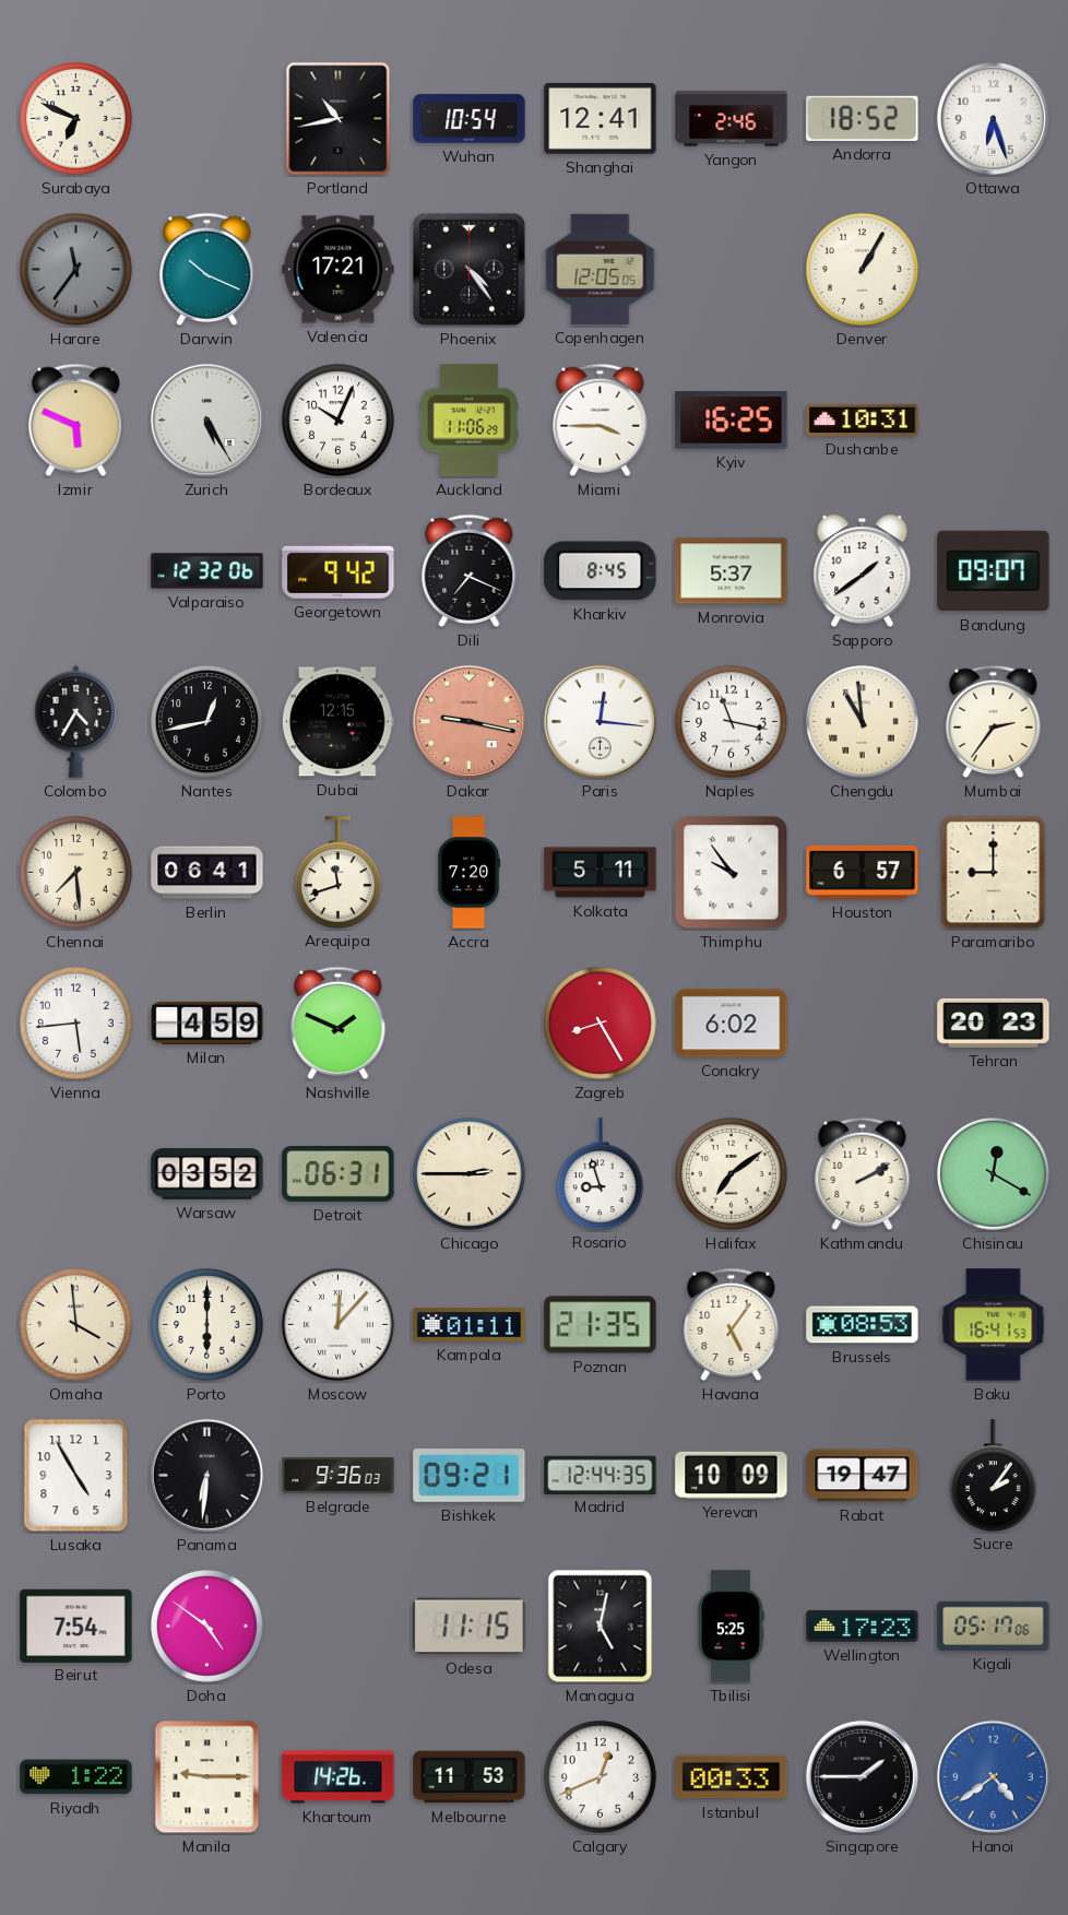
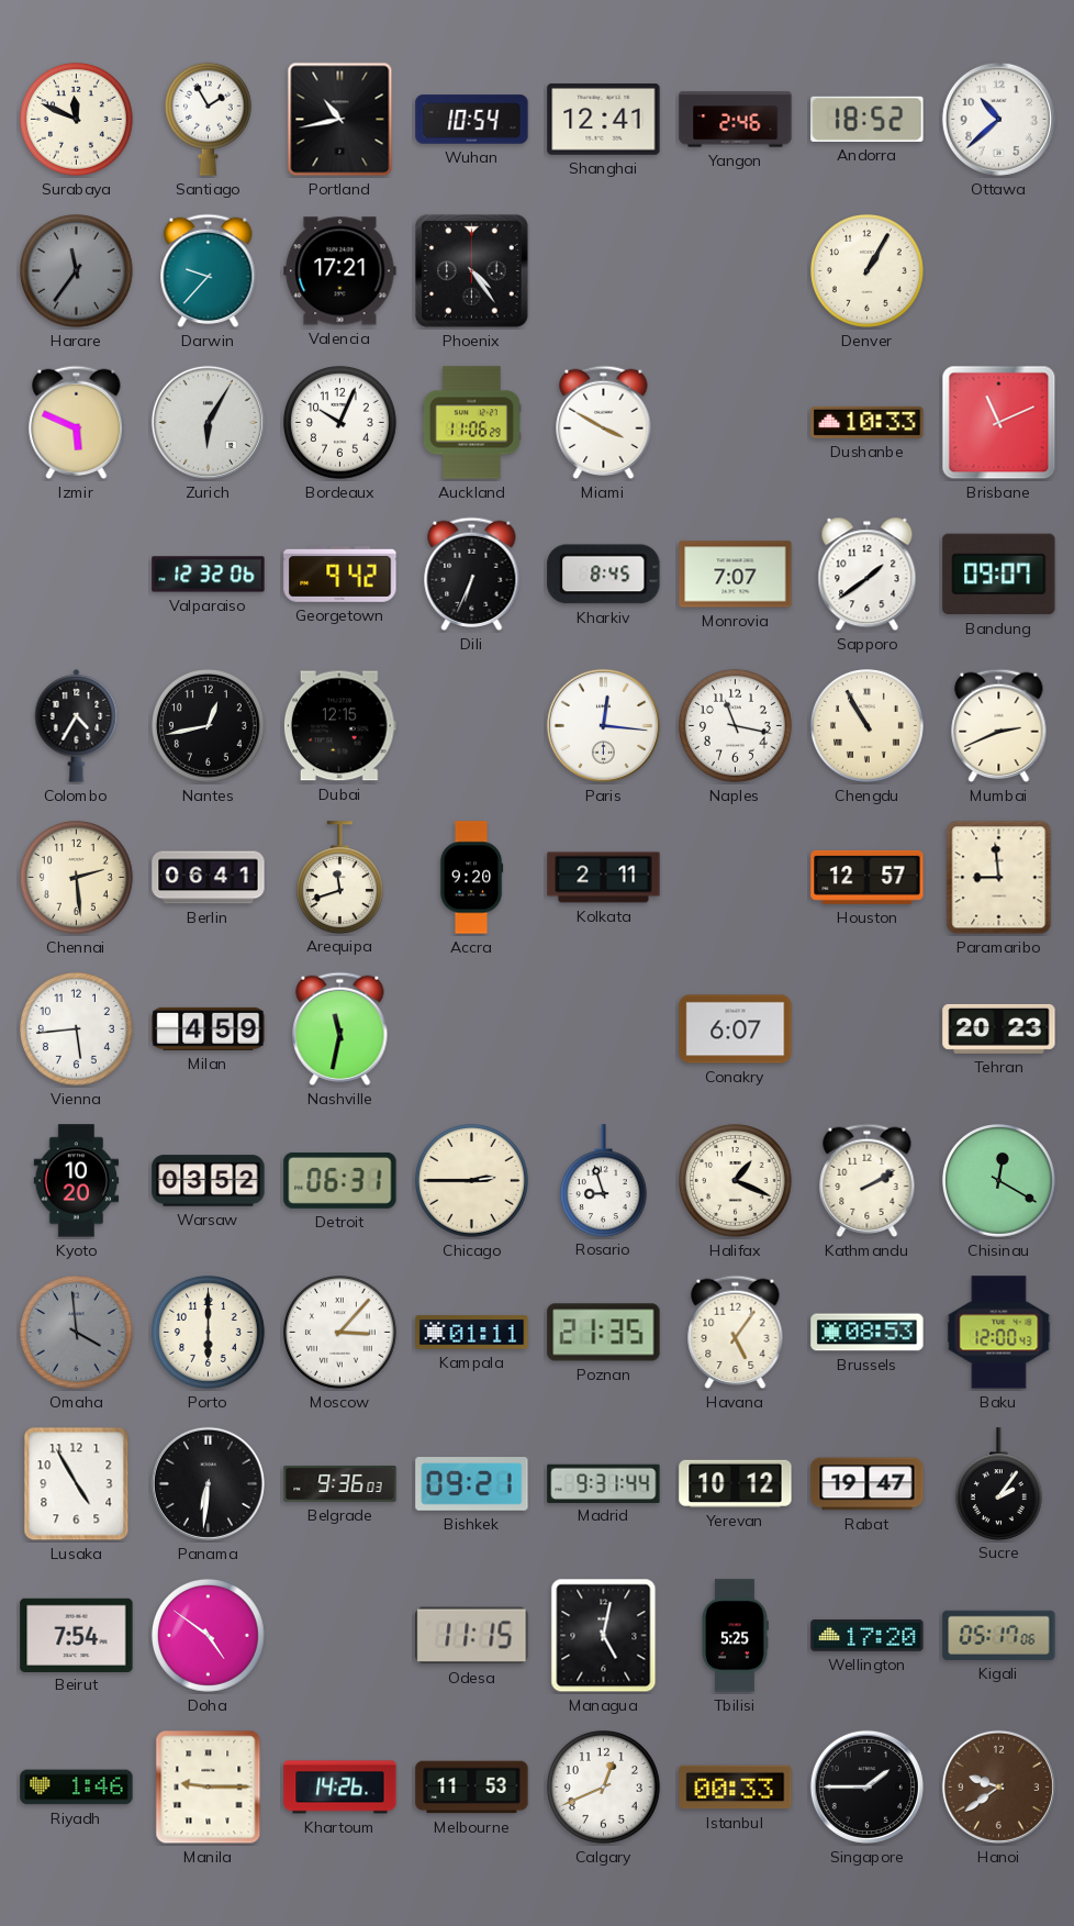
Surabaya: 6:49 -> 11:49 (77, 120)
Santiago: none -> 1:55 (208, 119)
Ottawa: 6:27 -> 10:38 (998, 119)
Darwin: 10:19 -> 9:37 (209, 271)
Copenhagen: 12:05 -> none (601, 269)
Zurich: 5:25 -> 6:05 (208, 422)
Miami: 3:45 -> 3:50 (604, 423)
Kyiv: 16:25 -> none (732, 421)
Dushanbe: 10:31 -> 10:33 (868, 422)
Brisbane: none -> 11:11 (999, 423)
Dili: 7:19 -> 6:34 (472, 575)
Monrovia: 5:37 -> 7:07 (736, 575)
Dakar: 9:17 -> none (468, 721)
Chengdu: 10:59 -> 10:55 (868, 726)
Mumbai: 2:36 -> 2:41 (999, 726)
Chennai: 7:29 -> 2:29 (77, 878)
Accra: 7:20 -> 9:20 (471, 878)
Kolkata: 5:11 -> 2:11 (604, 878)
Thimphu: 9:54 -> none (732, 873)
Houston: 6:57 -> 12:57 (868, 877)
Paramaribo: 9:00 -> 8:59 (999, 878)
Nashville: 1:49 -> 11:32 (340, 1029)
Zagreb: 8:25 -> none (601, 1024)
Conakry: 6:02 -> 6:07 (736, 1029)
Kyoto: none -> 10:20 (77, 1181)
Halifax: 7:09 -> 1:19 (736, 1181)
Omaha dial: cream -> grey (77, 1333)
Moscow: 12:07 -> 3:07 (340, 1333)
Baku: 16:41 -> 12:00 (999, 1333)
Madrid: 12:44 -> 9:31 (604, 1483)
Yerevan: 10:09 -> 10:12 (736, 1483)
Wellington: 17:23 -> 17:20 (868, 1636)
Riyadh: 1:22 -> 1:46 (77, 1788)
Hanoi: 4:39 -> 9:39 (998, 1786)
Hanoi dial: blue -> brown (998, 1786)
